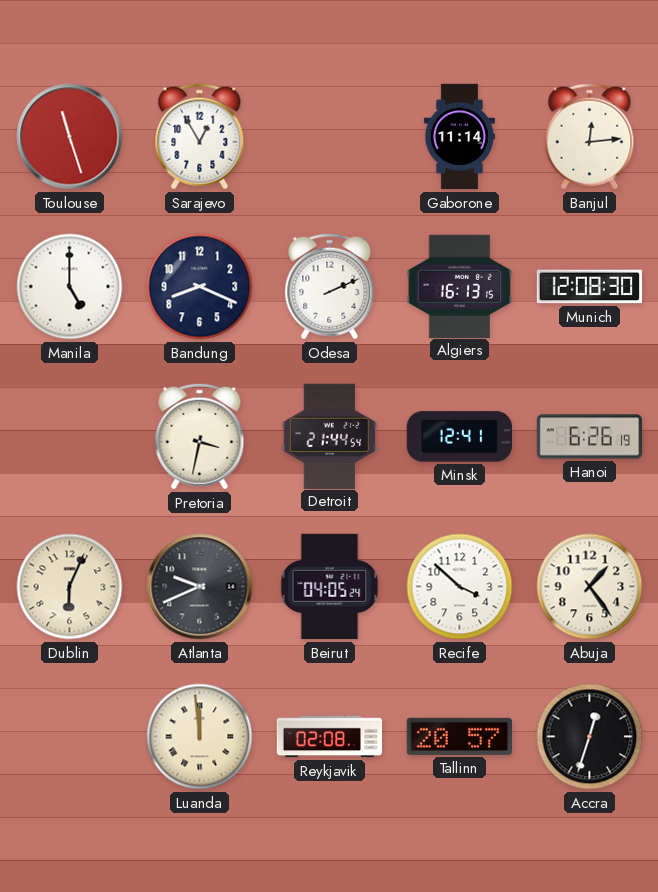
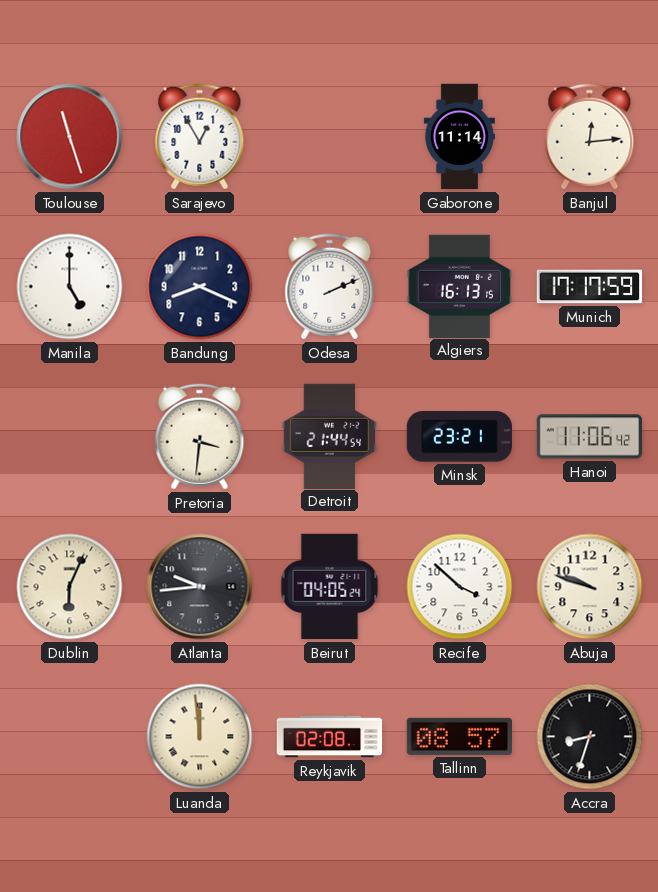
Munich: 12:08 -> 17:17 (590, 287)
Pretoria: 3:32 -> 3:31 (200, 437)
Minsk: 12:41 -> 23:21 (459, 437)
Hanoi: 6:26 -> 11:06 (590, 437)
Atlanta: 9:41 -> 9:44 (200, 587)
Abuja: 1:24 -> 9:48 (590, 587)
Tallinn: 20:57 -> 08:57 (459, 736)
Accra: 12:33 -> 8:33 (590, 737)
